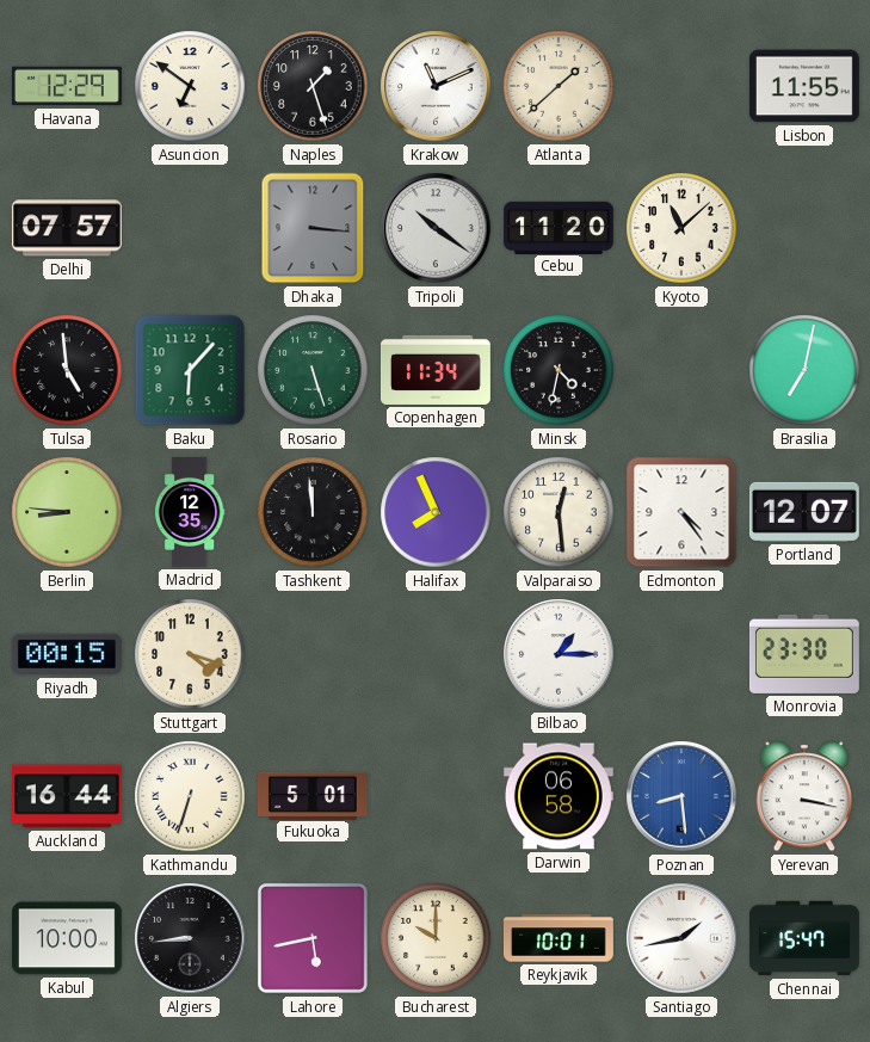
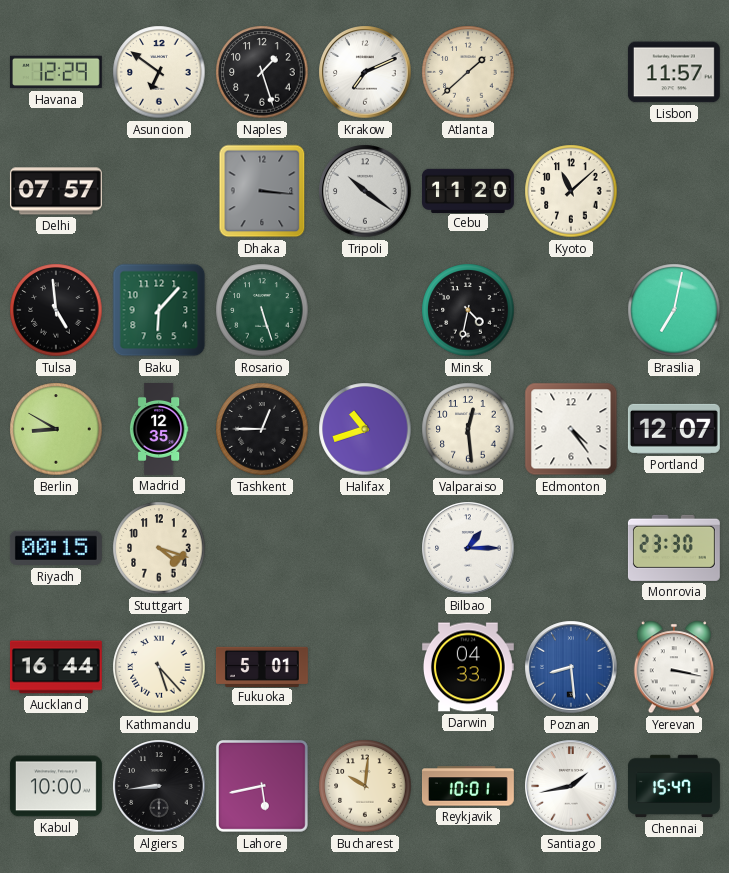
Krakow: 11:11 -> 7:11 (365, 72)
Lisbon: 11:55 -> 11:57 (674, 72)
Copenhagen: 11:34 -> none (436, 370)
Berlin: 8:46 -> 8:50 (56, 429)
Tashkent: 11:59 -> 12:45 (262, 429)
Halifax: 7:56 -> 10:42 (365, 429)
Kathmandu: 6:33 -> 5:23 (159, 667)
Darwin: 06:58 -> 04:33 (468, 667)
Bucharest: 10:00 -> 10:01 (365, 786)
